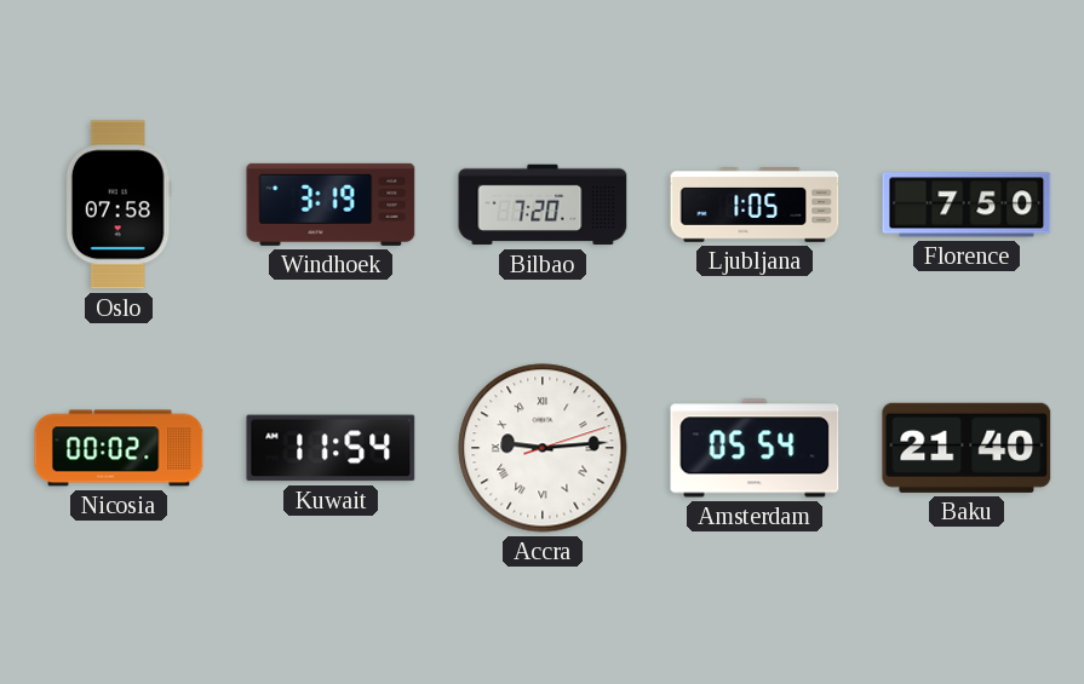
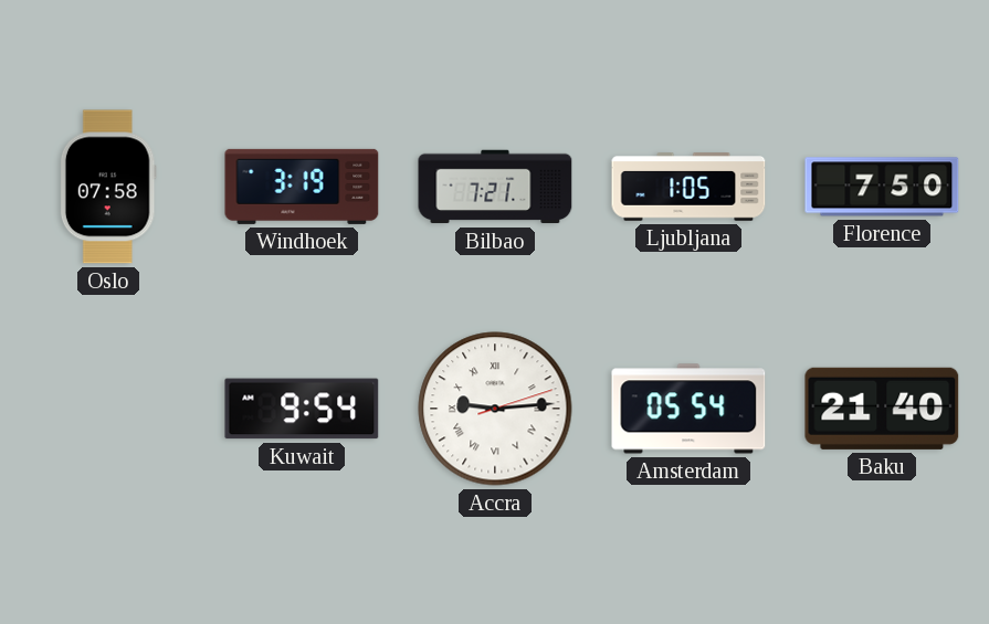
Bilbao: 7:20 -> 7:21 (495, 187)
Nicosia: 00:02 -> none (119, 448)
Kuwait: 11:54 -> 9:54 (302, 409)
